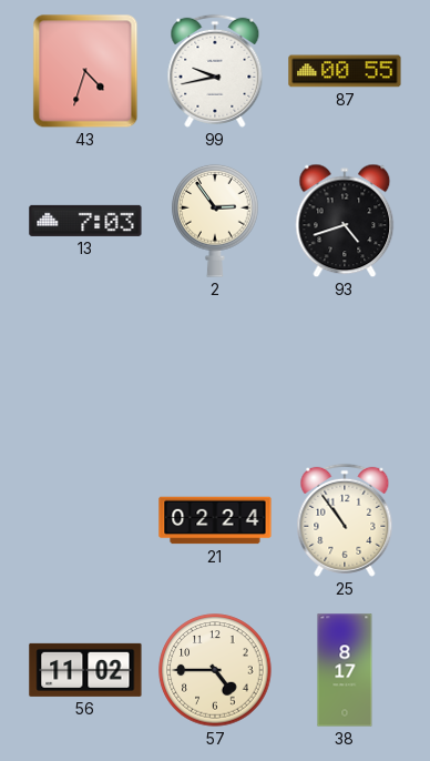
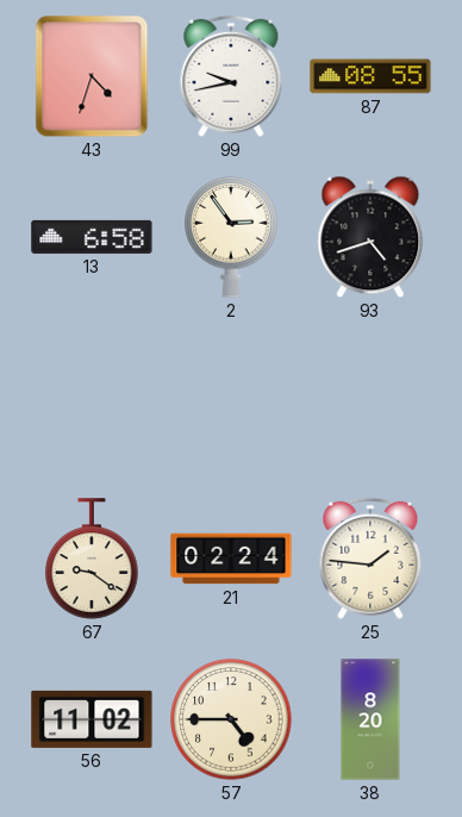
87: 00:55 -> 08:55 (370, 76)
13: 7:03 -> 6:58 (92, 237)
67: none -> 9:21 (92, 559)
25: 10:54 -> 1:46 (370, 559)
38: 8:17 -> 8:20 (370, 719)
